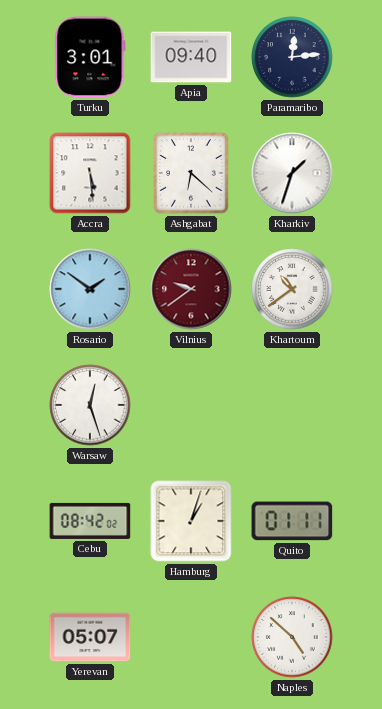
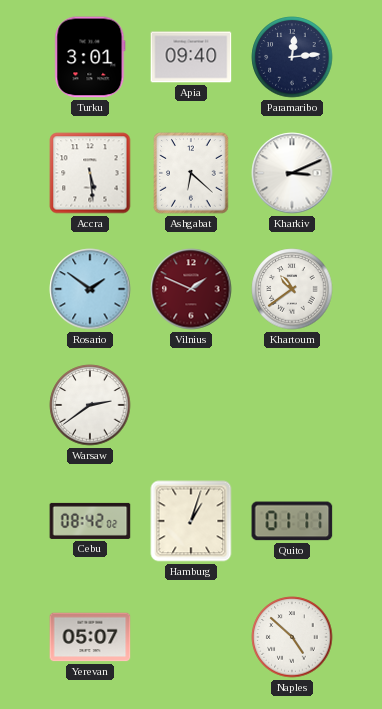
Kharkiv: 1:33 -> 3:11 (292, 173)
Vilnius: 9:39 -> 1:49 (191, 289)
Warsaw: 12:27 -> 2:39 (90, 405)
